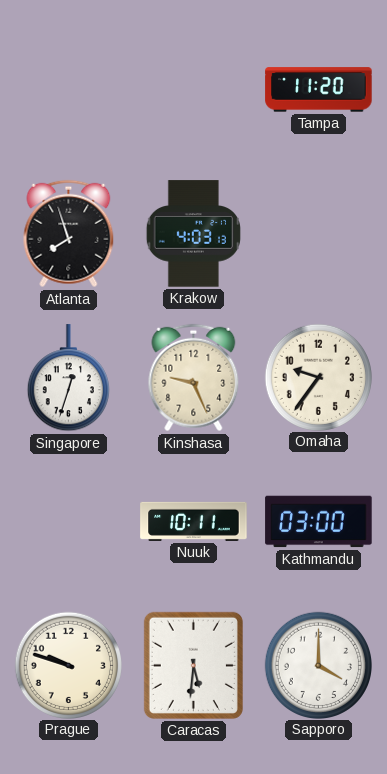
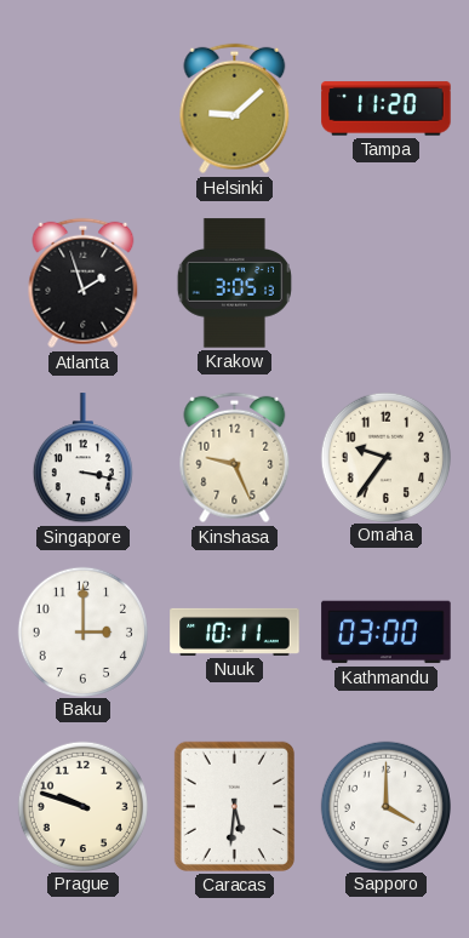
Helsinki: none -> 9:08 (235, 109)
Atlanta: 7:57 -> 1:57 (84, 284)
Krakow: 4:03 -> 3:05 (234, 284)
Singapore: 12:33 -> 3:17 (82, 458)
Baku: none -> 3:00 (82, 631)
